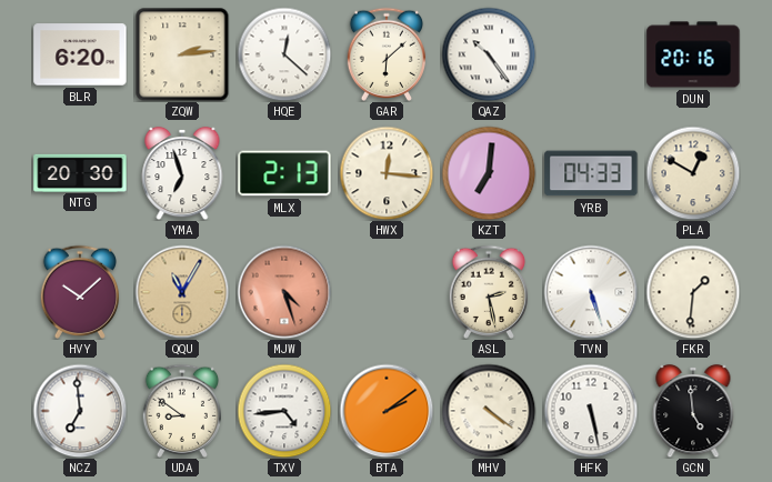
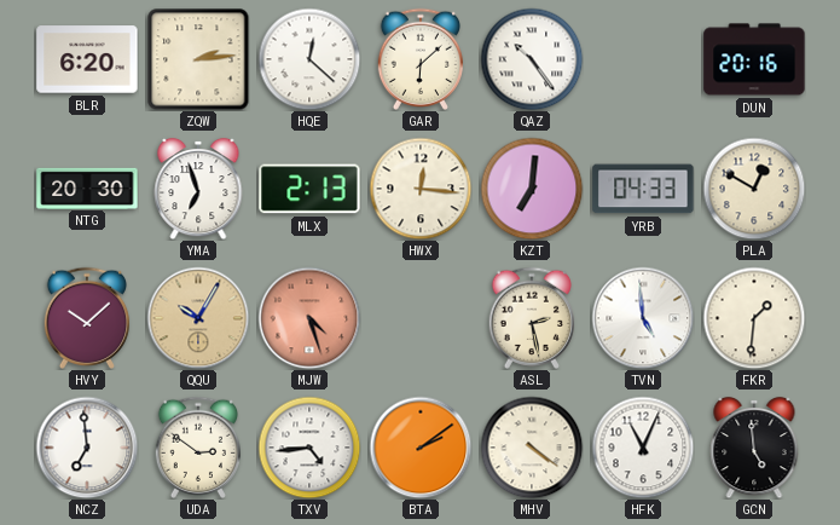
QQU: 11:05 -> 10:05 (198, 318)
TVN: 5:27 -> 4:59 (643, 318)
UDA: 8:51 -> 2:51 (197, 448)
HFK: 5:28 -> 11:04 (643, 448)
